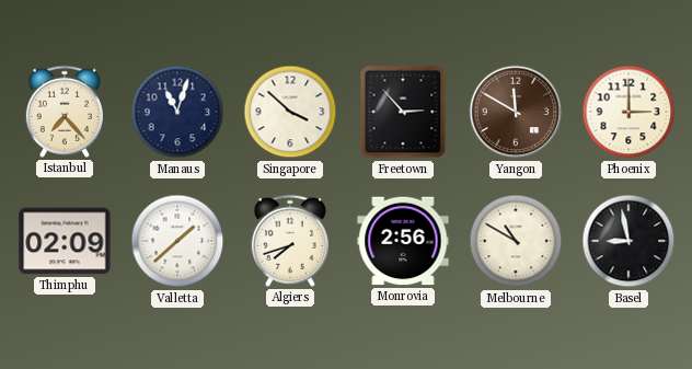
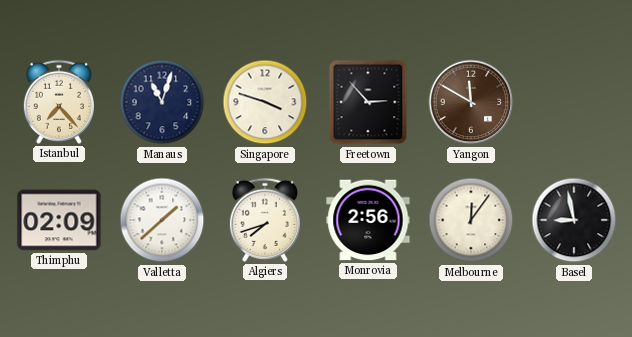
Singapore: 3:52 -> 3:48 (265, 102)
Phoenix: 3:00 -> none (628, 112)
Melbourne: 10:50 -> 12:06 (471, 220)
